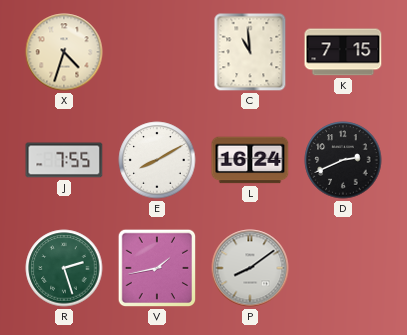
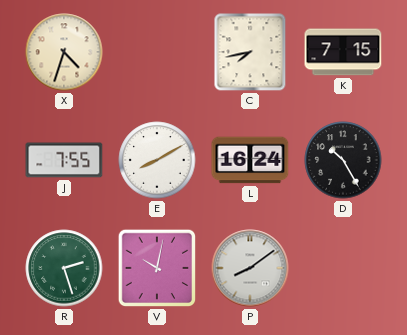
C: 10:59 -> 7:43 (250, 52)
D: 2:41 -> 10:25 (343, 160)
V: 1:43 -> 10:02 (157, 268)
